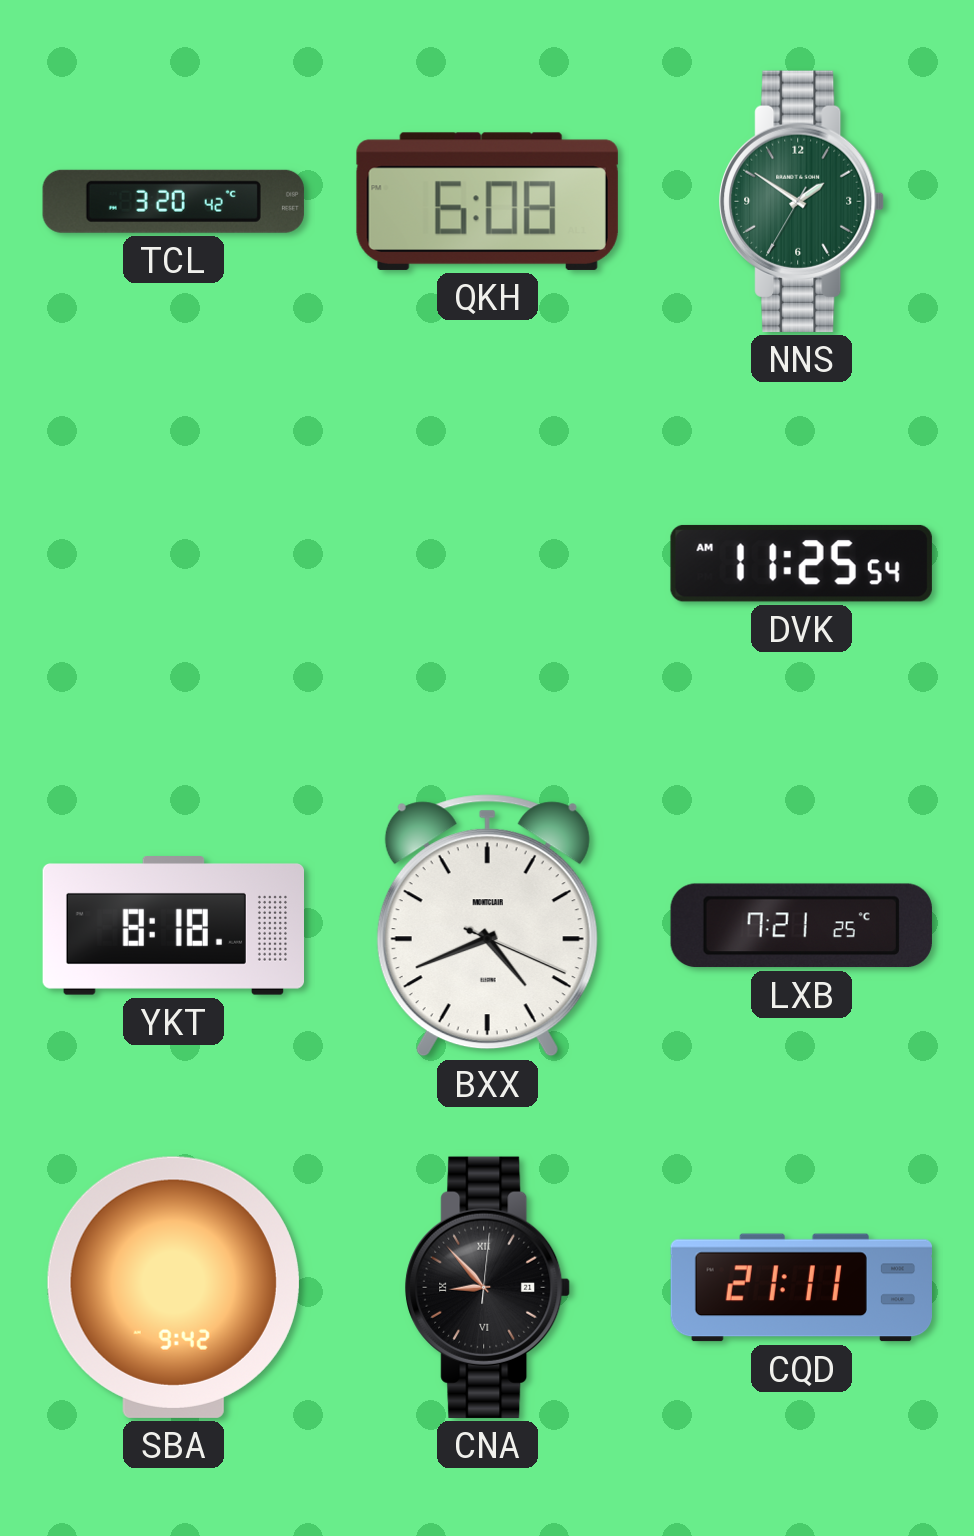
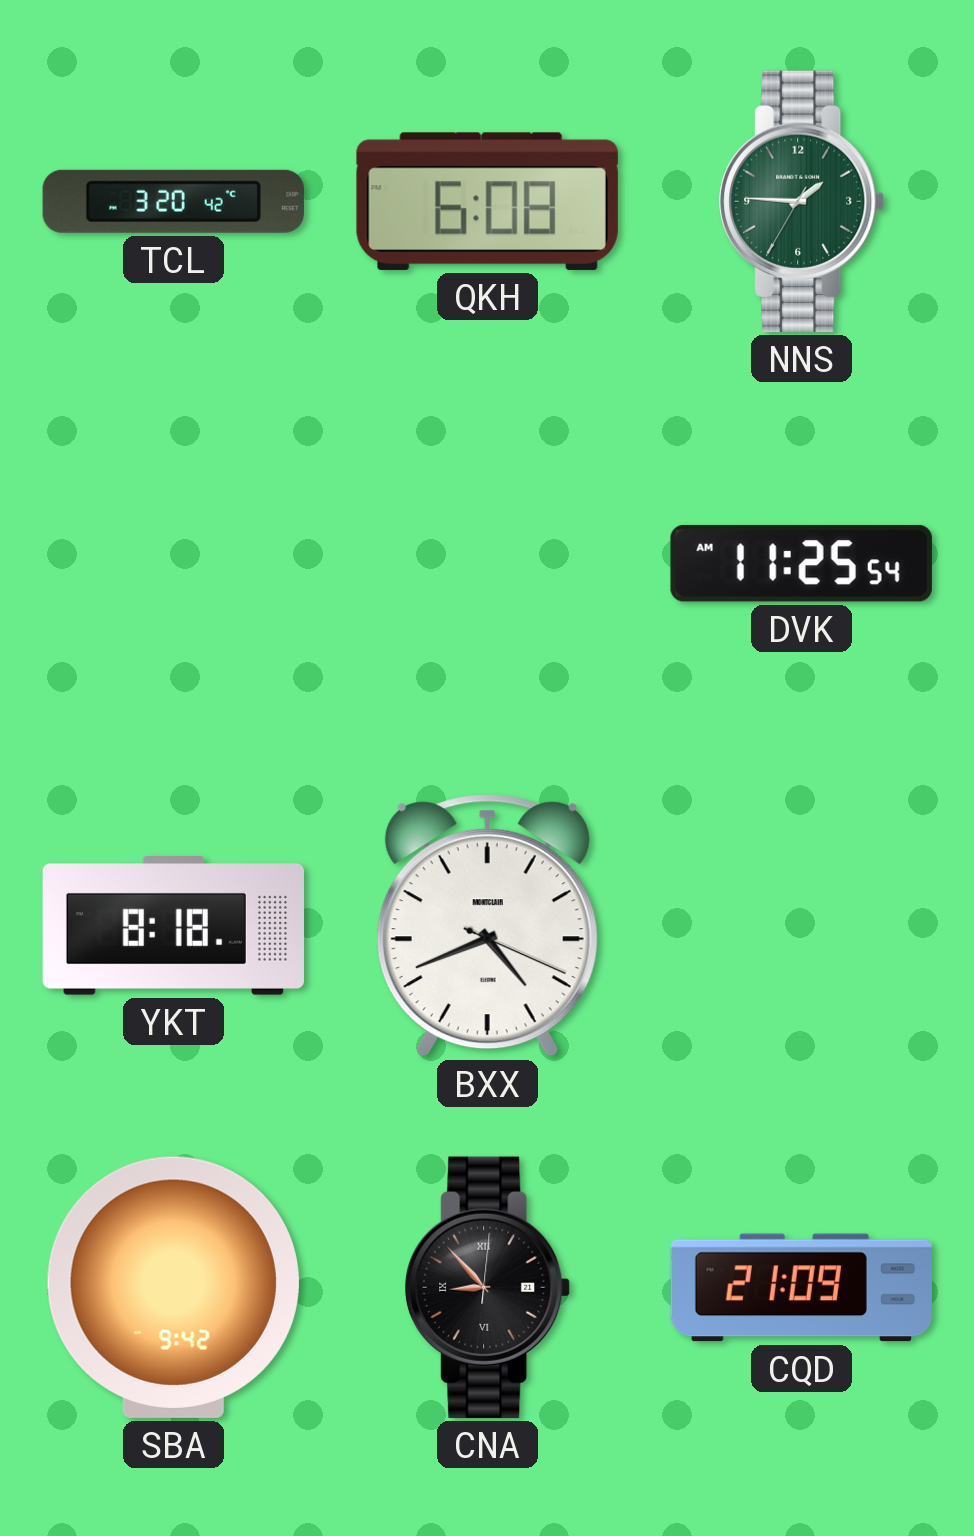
NNS: 1:50 -> 1:45 (802, 201)
LXB: 7:21 -> none (801, 926)
CQD: 21:11 -> 21:09 (801, 1288)
